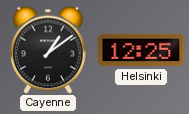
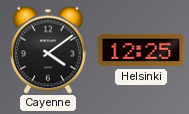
Cayenne: 1:09 -> 4:09 (48, 50)
